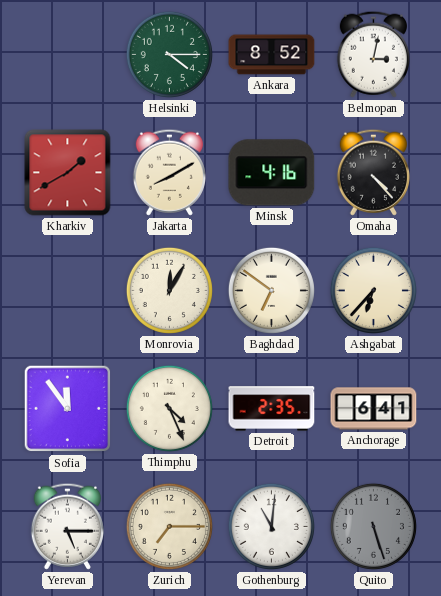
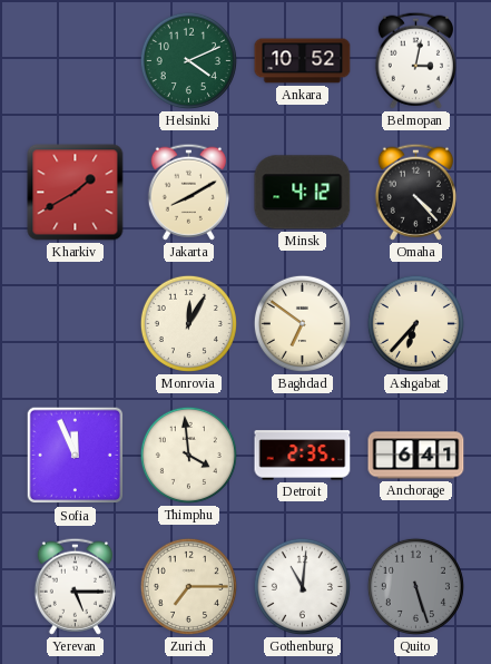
Helsinki: 4:15 -> 4:11 (188, 60)
Ankara: 8:52 -> 10:52 (303, 61)
Minsk: 4:16 -> 4:12 (303, 193)
Sofia: 11:54 -> 11:56 (76, 456)
Thimphu: 4:26 -> 3:59 (188, 455)
